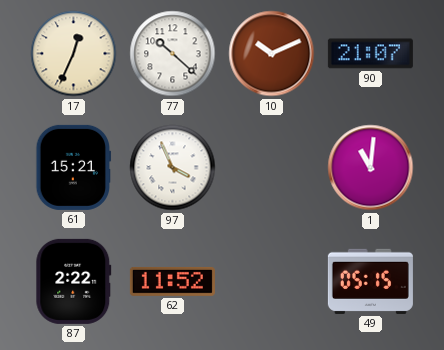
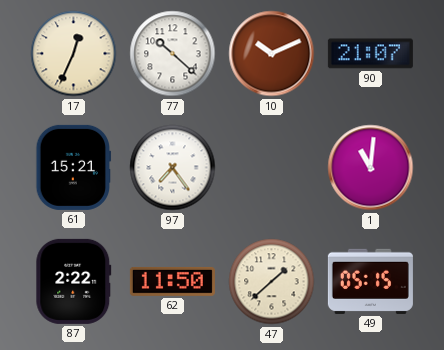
97: 3:56 -> 7:24 (173, 168)
62: 11:52 -> 11:50 (172, 281)
47: none -> 1:38 (272, 282)
